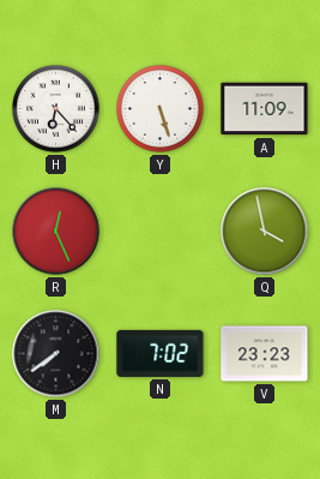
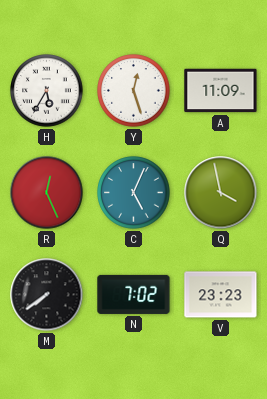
H: 6:23 -> 5:35 (47, 91)
Y: 5:27 -> 12:27 (134, 91)
C: none -> 5:04 (134, 193)
